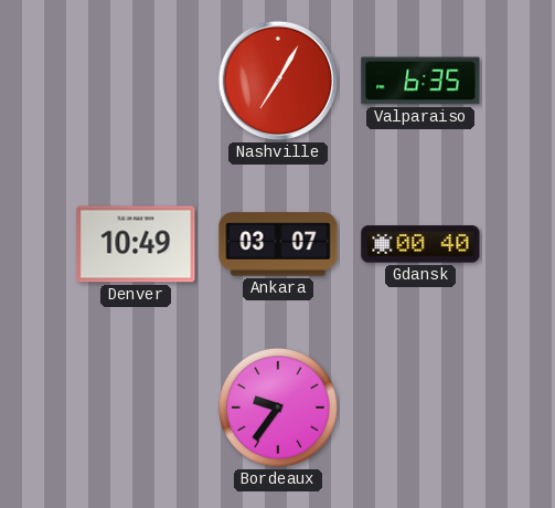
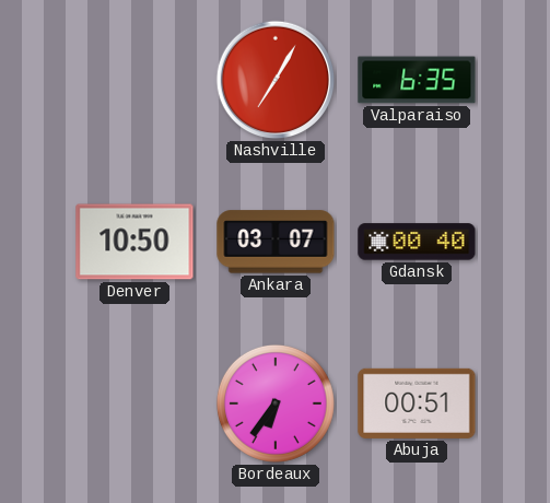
Denver: 10:49 -> 10:50 (134, 242)
Bordeaux: 9:36 -> 6:36 (276, 403)
Abuja: none -> 00:51 (417, 403)
